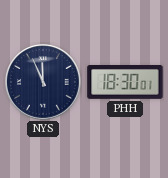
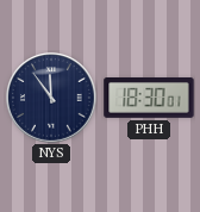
NYS: 11:56 -> 11:54 (52, 99)
